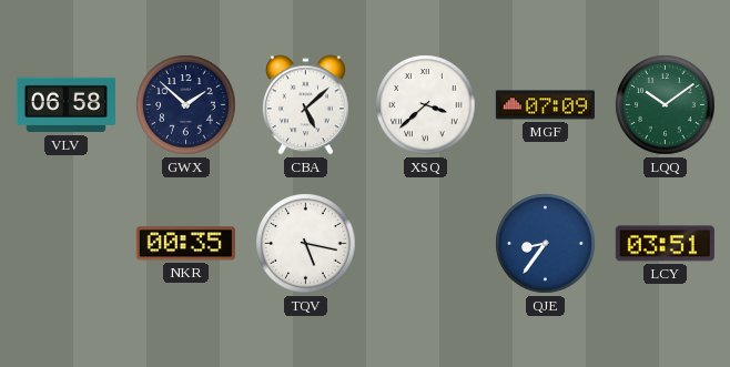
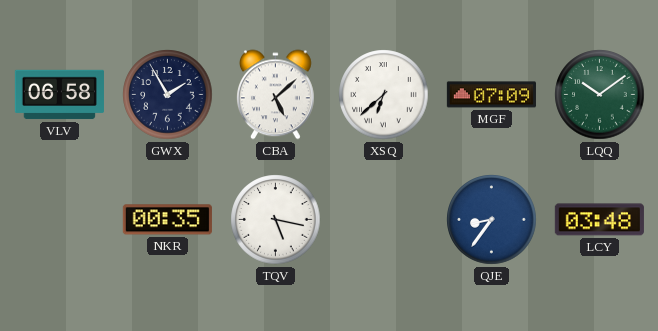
GWX: 1:52 -> 1:55 (168, 95)
XSQ: 3:38 -> 6:38 (384, 95)
LCY: 03:51 -> 03:48 (599, 220)
